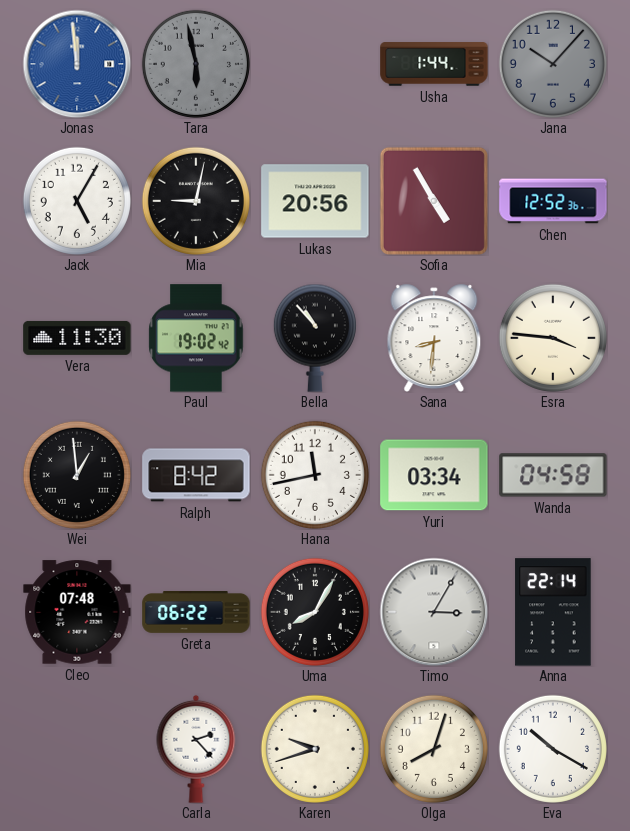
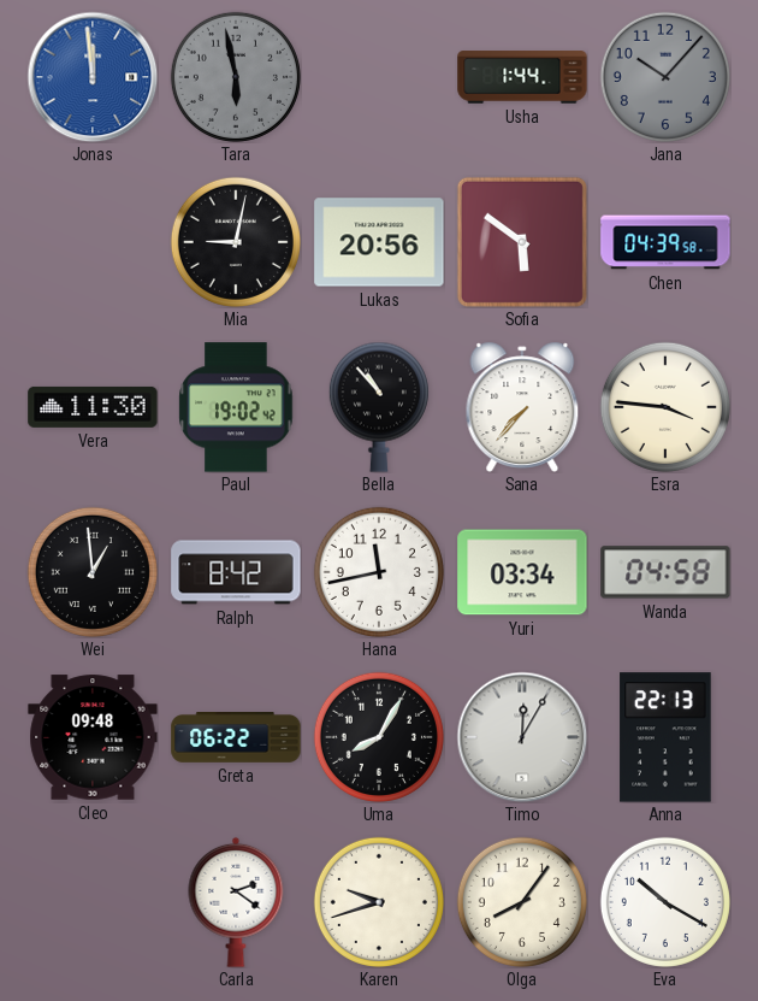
Jack: 5:05 -> none (77, 201)
Sofia: 4:55 -> 5:51 (522, 242)
Chen: 12:52 -> 04:39 (665, 242)
Sana: 8:31 -> 7:37 (522, 407)
Cleo: 07:48 -> 09:48 (93, 737)
Timo: 3:05 -> 12:05 (522, 737)
Anna: 22:14 -> 22:13 (665, 737)
Carla: 2:23 -> 2:21 (236, 902)
Olga: 8:03 -> 8:06 (522, 902)
